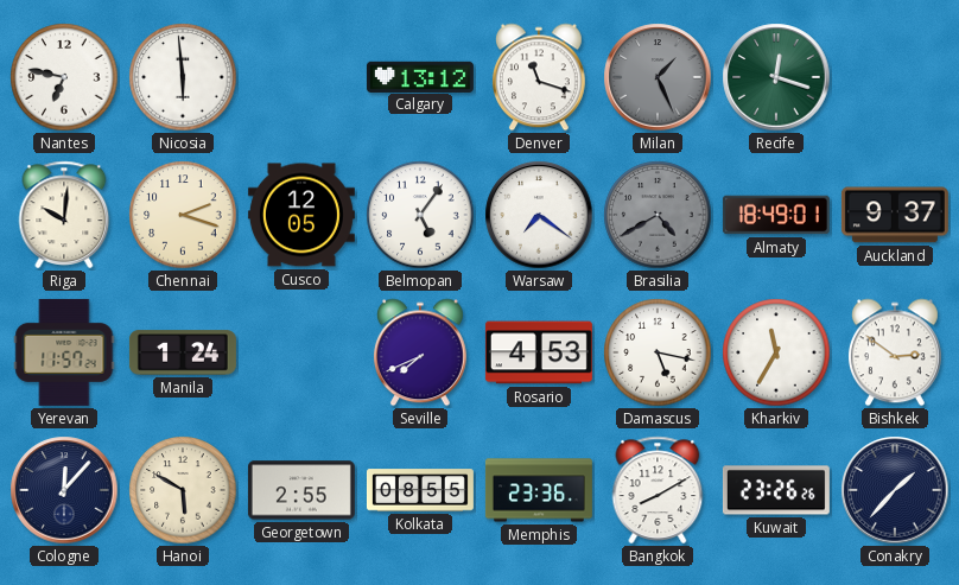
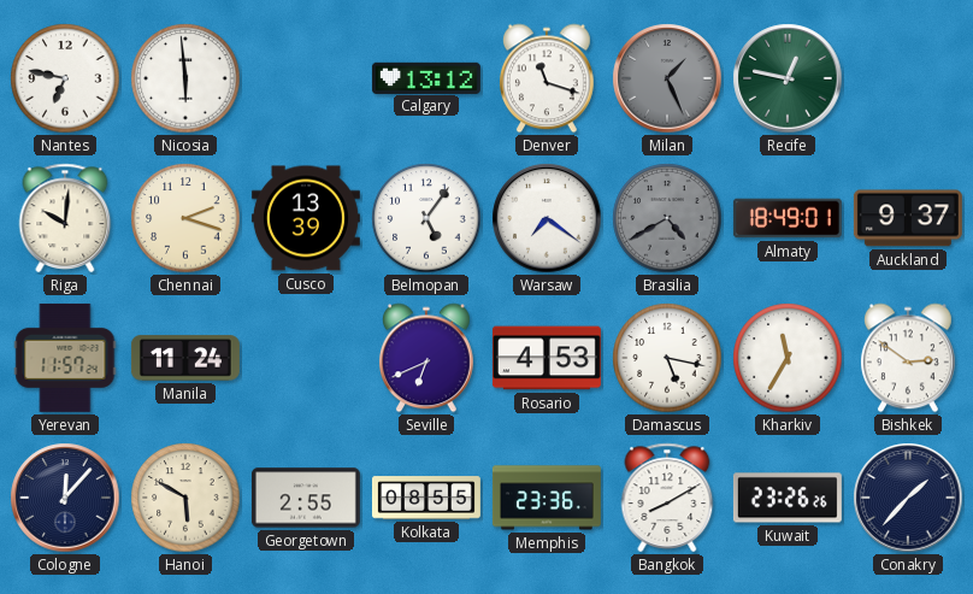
Recife: 12:18 -> 12:47 (788, 78)
Cusco: 12:05 -> 13:39 (306, 218)
Manila: 1:24 -> 11:24 (185, 358)
Seville: 7:41 -> 6:41 (426, 358)
